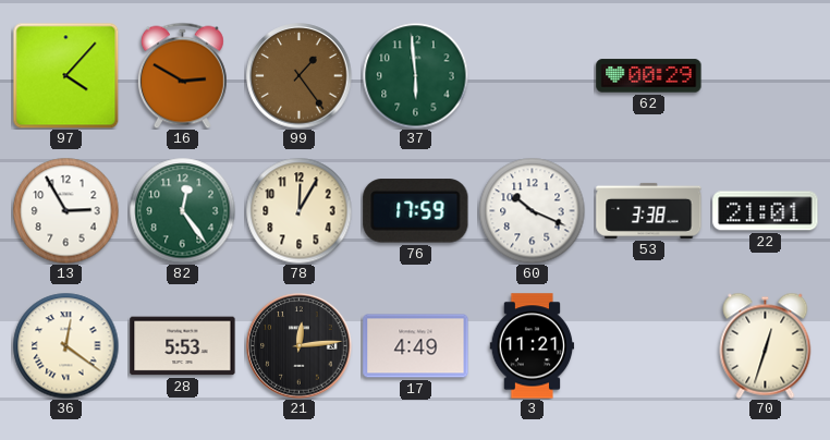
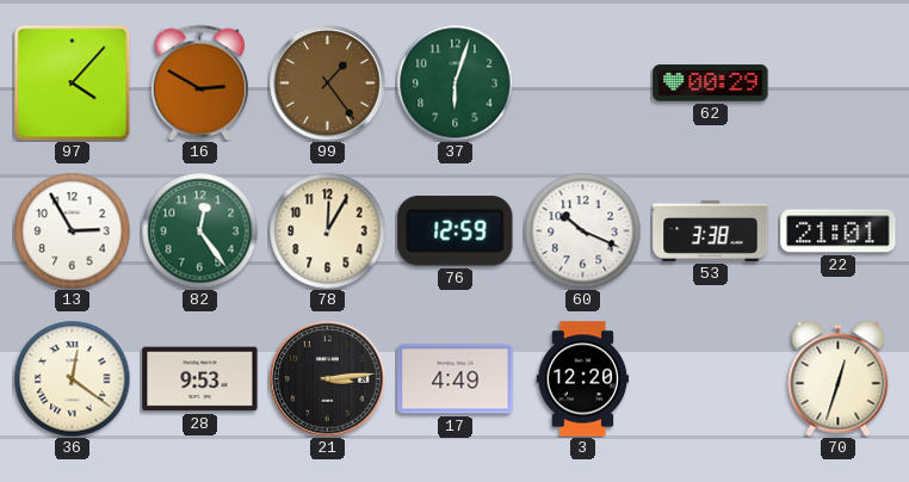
37: 5:59 -> 6:03 (455, 82)
76: 17:59 -> 12:59 (456, 231)
28: 5:53 -> 9:53 (200, 379)
21: 12:14 -> 3:14 (328, 379)
3: 11:21 -> 12:20 (583, 379)
